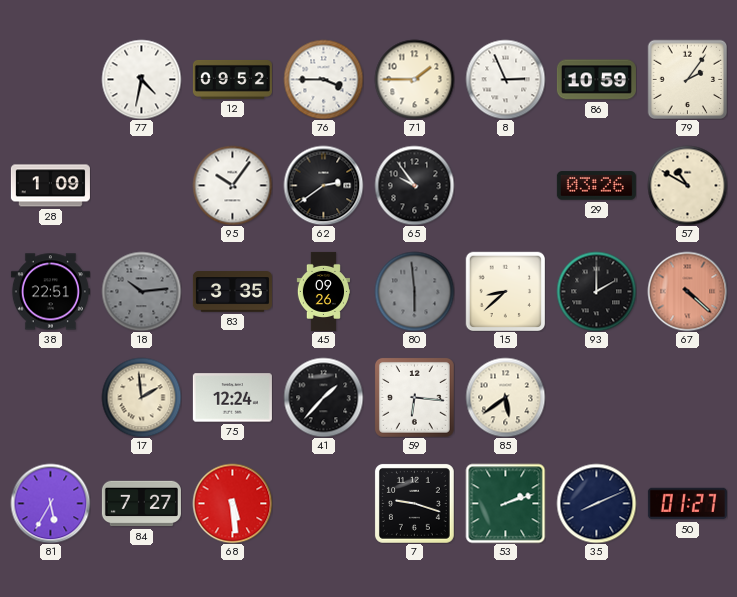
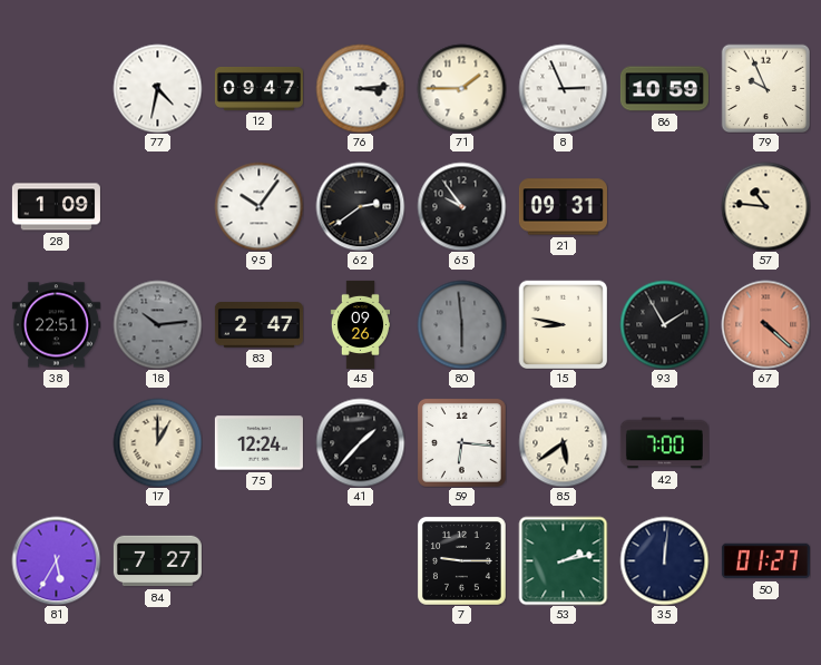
12: 09:52 -> 09:47 (258, 88)
76: 3:45 -> 3:14 (360, 88)
79: 2:06 -> 9:56 (765, 88)
21: none -> 09:31 (563, 207)
29: 03:26 -> none (596, 186)
57: 10:50 -> 10:46 (765, 206)
83: 3:35 -> 2:47 (258, 325)
15: 8:38 -> 8:47 (563, 324)
93: 2:00 -> 1:55 (664, 324)
17: 1:59 -> 1:00 (157, 442)
42: none -> 7:00 (664, 443)
68: 5:29 -> none (232, 503)
7: 9:18 -> 9:15 (461, 560)
53: 2:12 -> 2:13 (563, 560)
35: 8:11 -> 12:01 (664, 560)
